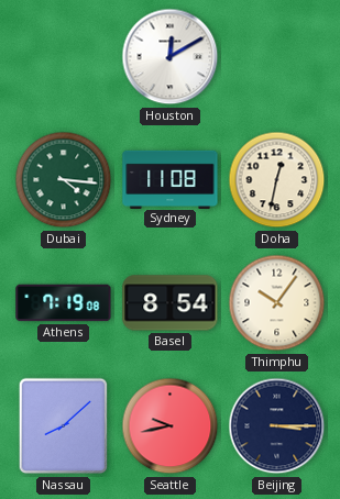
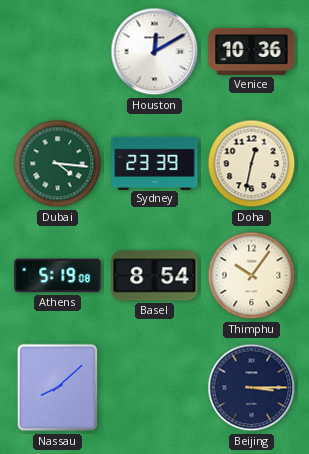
Venice: none -> 10:36 (252, 51)
Sydney: 11:08 -> 23:39 (155, 163)
Athens: 7:19 -> 5:19 (58, 276)
Seattle: 9:43 -> none (171, 426)
